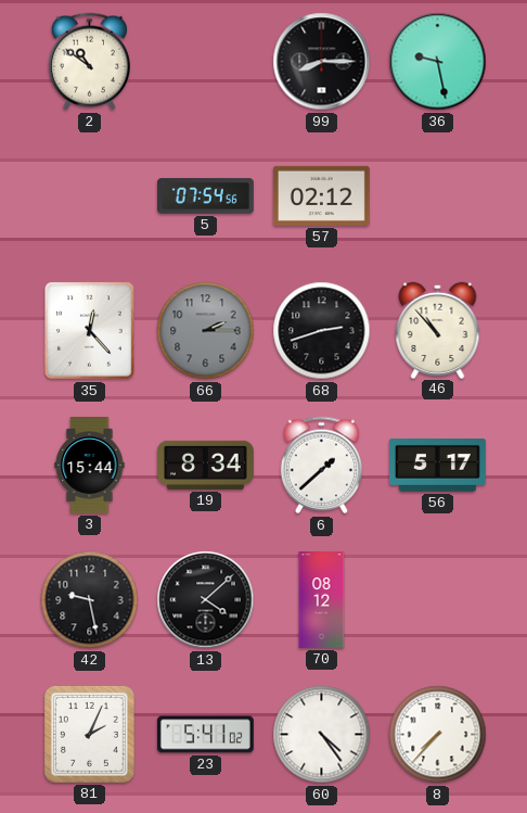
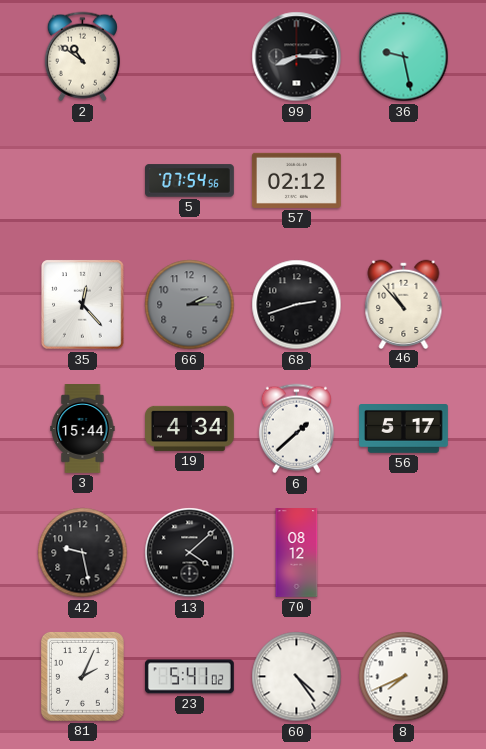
19: 8:34 -> 4:34 (190, 428)
8: 7:37 -> 7:41 (404, 677)
